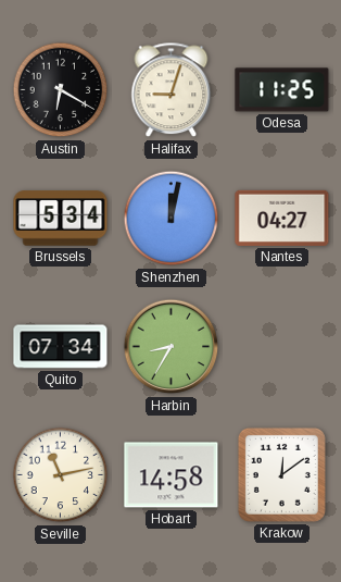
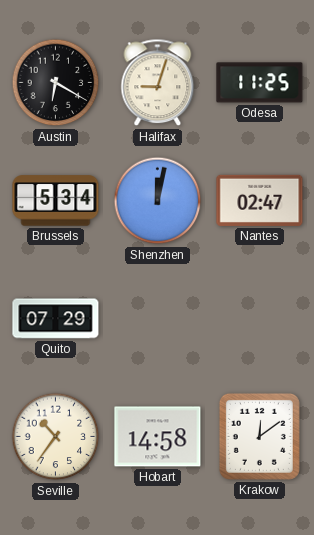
Nantes: 04:27 -> 02:47 (260, 200)
Quito: 07:34 -> 07:29 (56, 319)
Harbin: 8:35 -> none (172, 347)
Seville: 11:13 -> 10:36 (56, 437)
